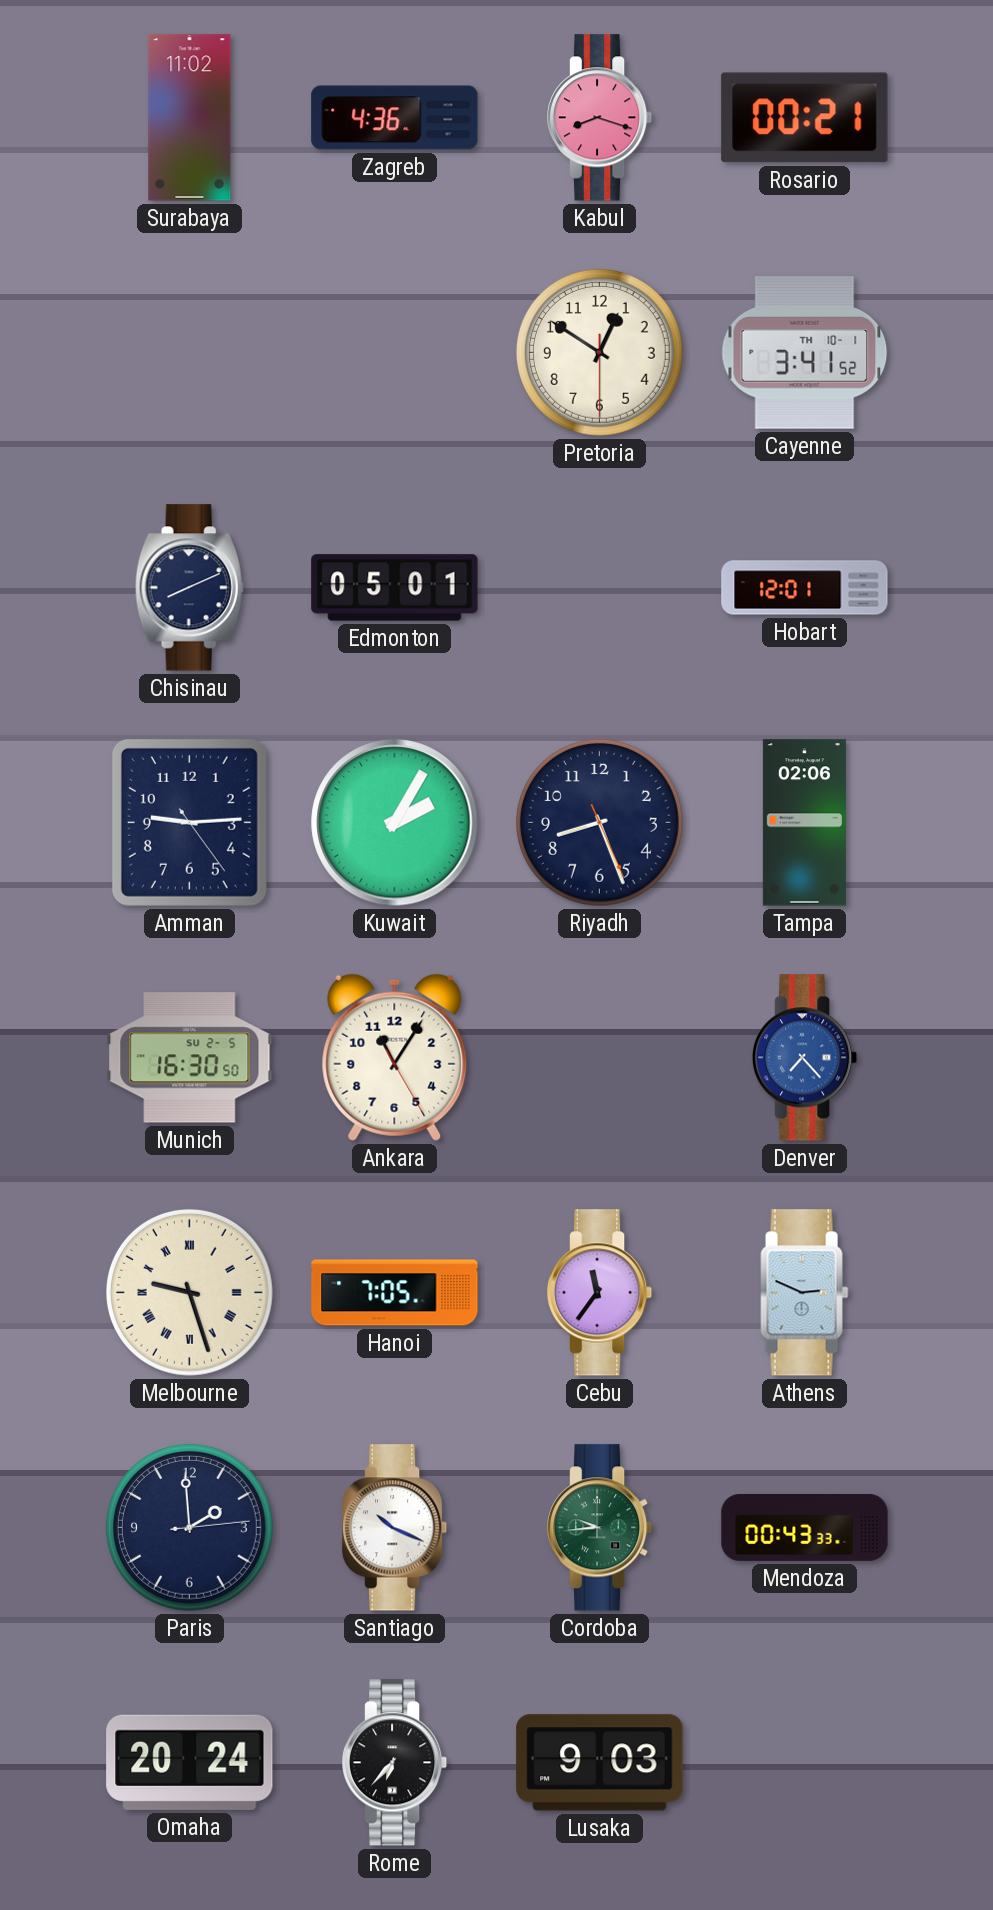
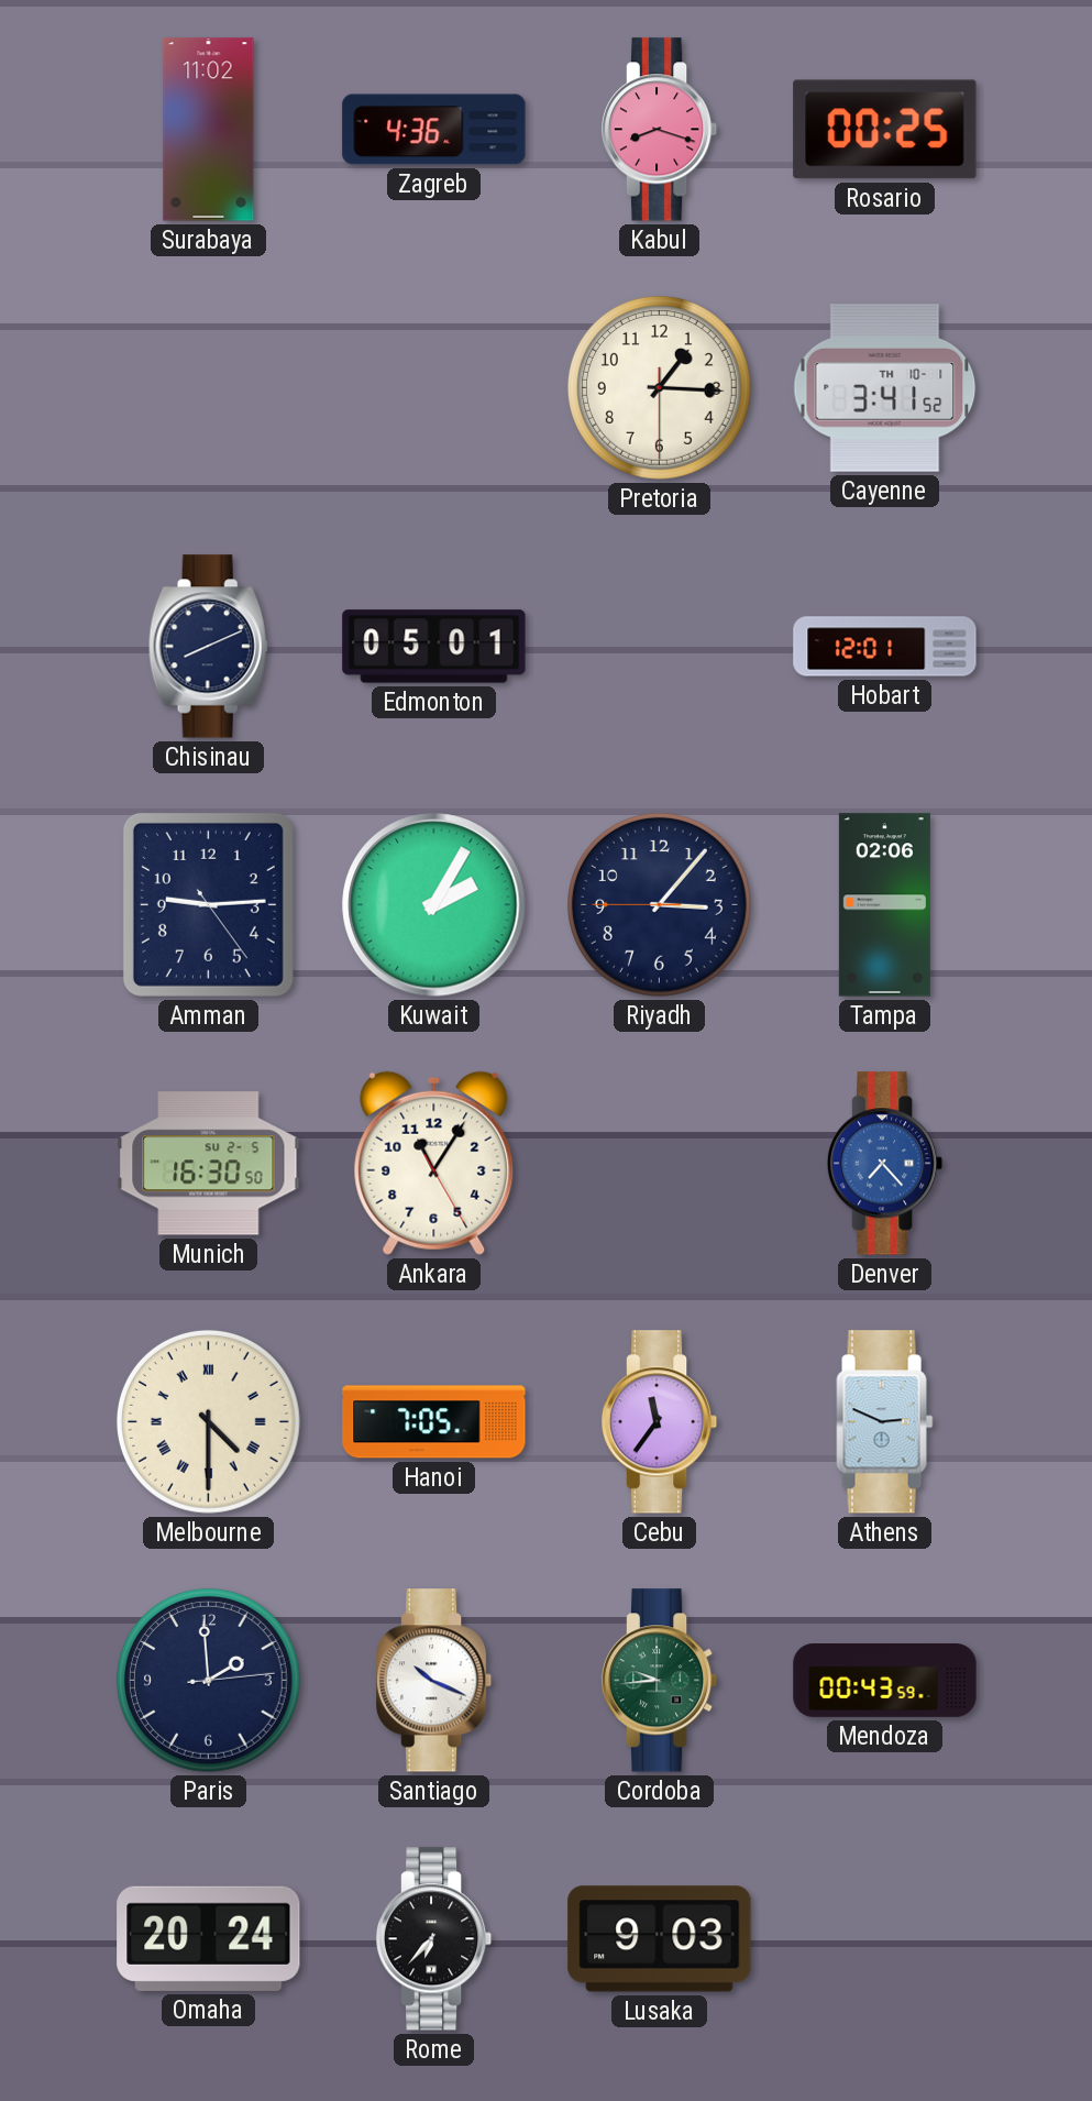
Rosario: 00:21 -> 00:25 (885, 130)
Pretoria: 12:50 -> 1:15 (659, 387)
Riyadh: 8:26 -> 3:06 (659, 904)
Melbourne: 9:27 -> 4:30 (208, 1421)
Mendoza: 00:43:33 -> 00:43:59 (885, 1681)
